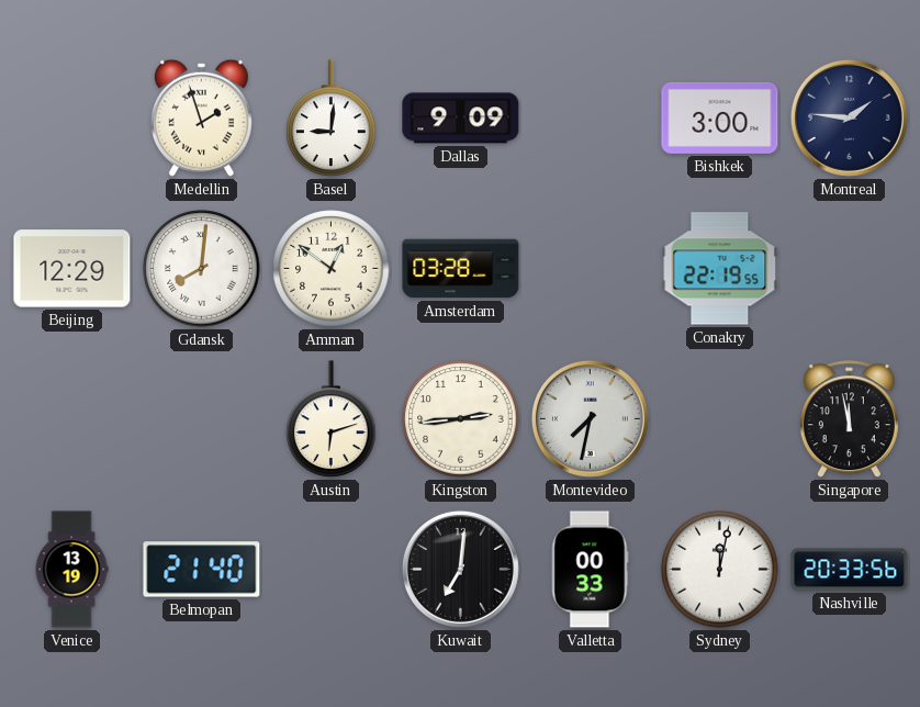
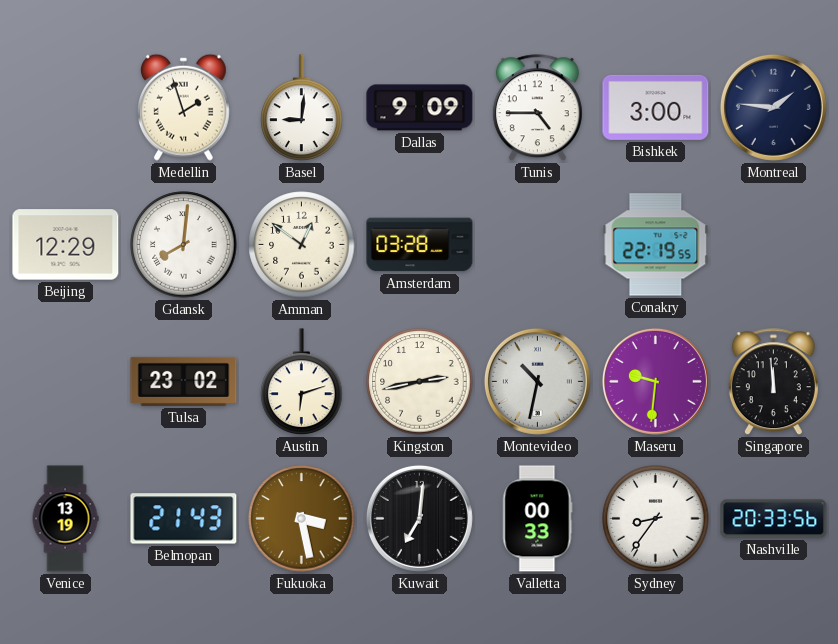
Tunis: none -> 4:45 (537, 108)
Tulsa: none -> 23:02 (184, 381)
Kingston: 2:44 -> 2:43 (420, 382)
Montevideo: 7:32 -> 10:32 (537, 381)
Maseru: none -> 9:31 (655, 381)
Singapore: 11:58 -> 11:59 (773, 382)
Belmopan: 21:40 -> 21:43 (184, 519)
Fukuoka: none -> 3:28 (302, 519)
Sydney: 12:02 -> 8:36 (656, 519)
